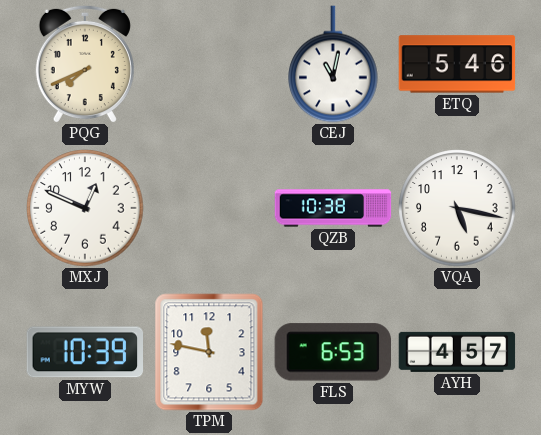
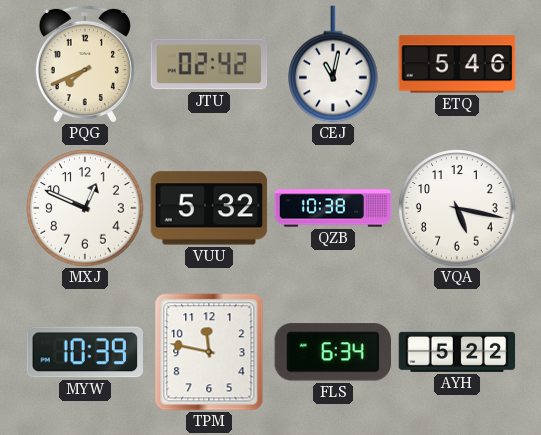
JTU: none -> 02:42 (209, 64)
VUU: none -> 5:32 (209, 208)
FLS: 6:53 -> 6:34 (332, 352)
AYH: 4:57 -> 5:22 (457, 352)
